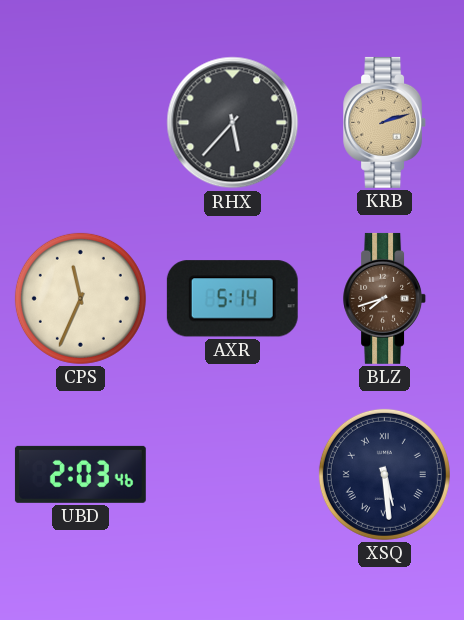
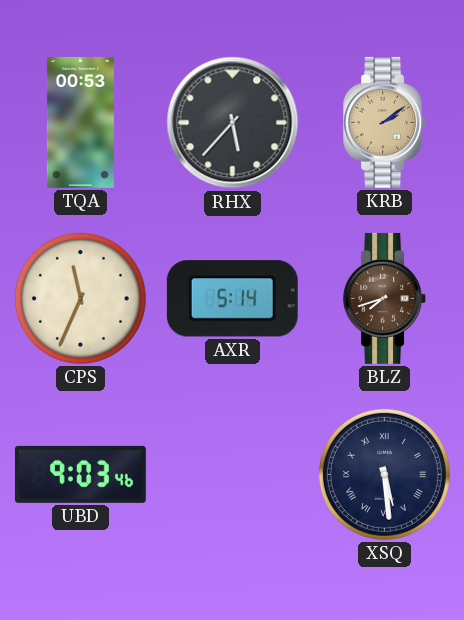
TQA: none -> 00:53 (80, 122)
KRB: 2:12 -> 2:09 (385, 122)
UBD: 2:03 -> 9:03 (80, 474)
